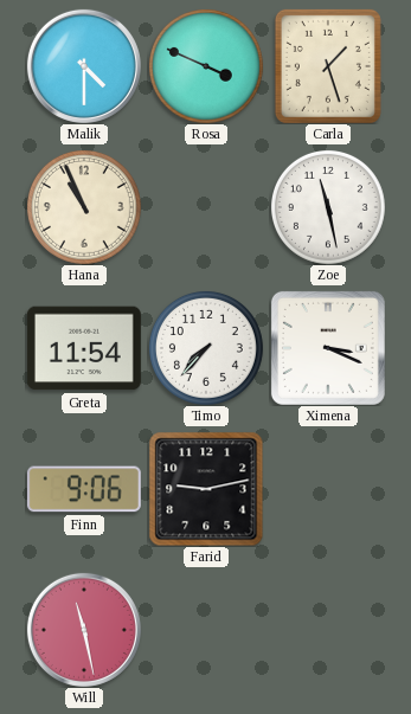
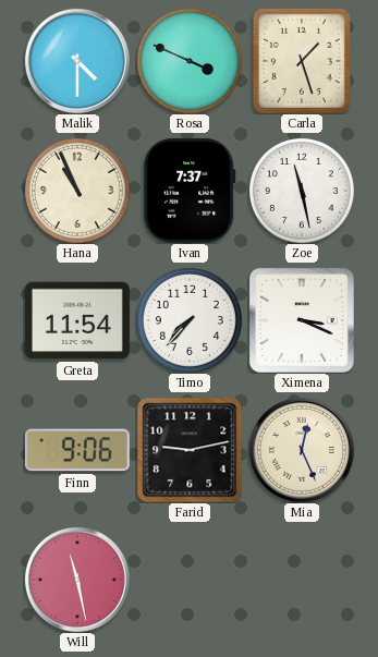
Ivan: none -> 7:37 (190, 191)
Mia: none -> 12:26 (302, 450)
